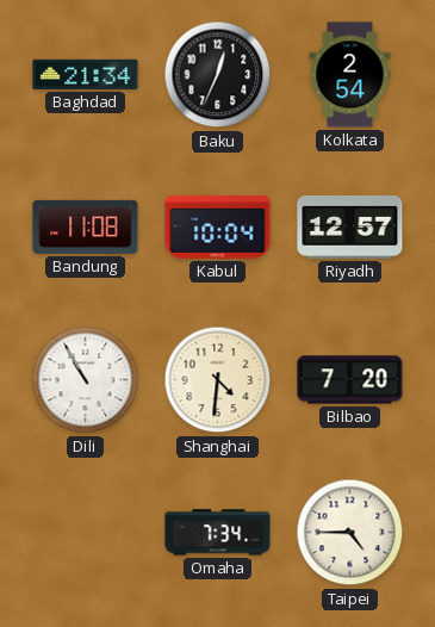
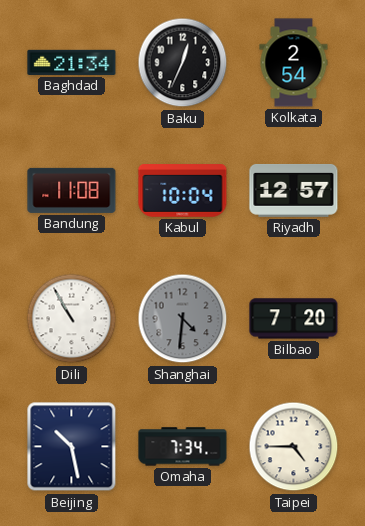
Shanghai dial: cream -> grey (183, 319)
Beijing: none -> 10:28 (72, 447)
